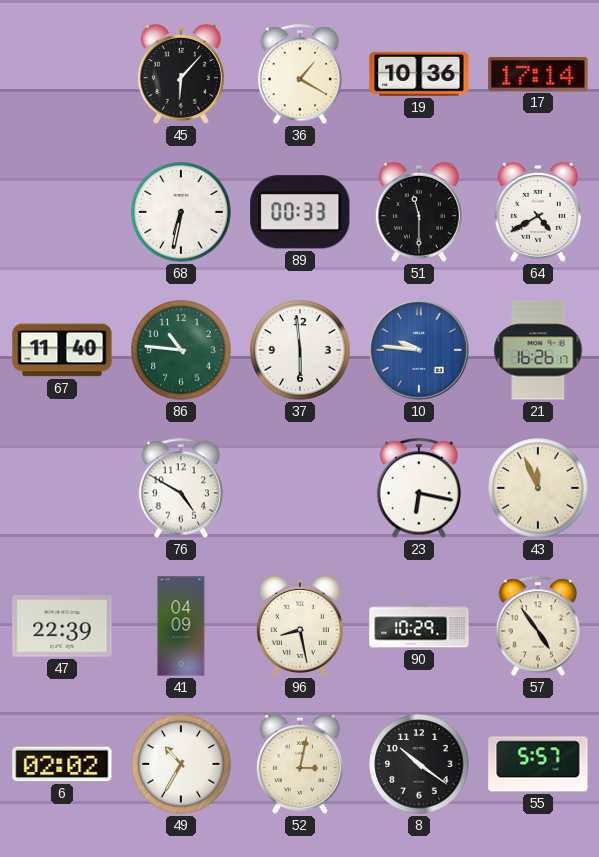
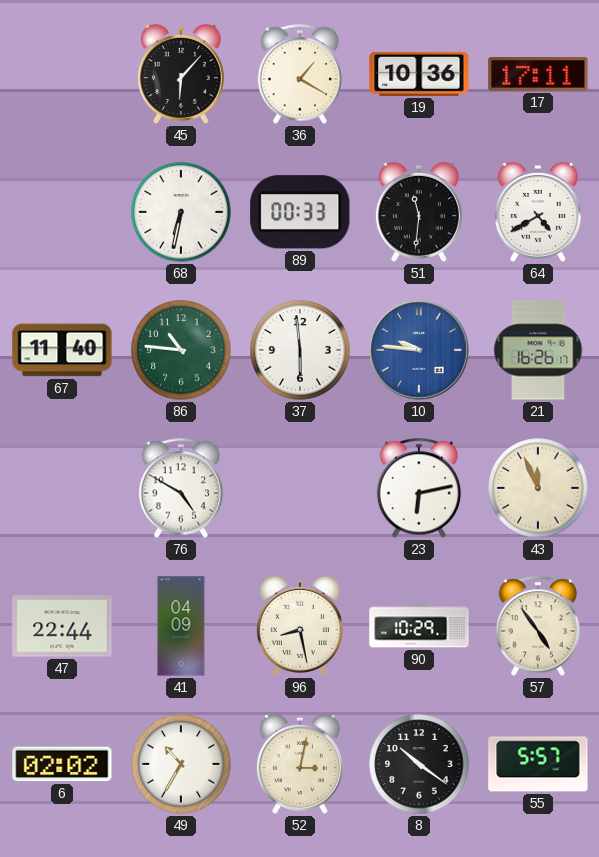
17: 17:14 -> 17:11 (538, 74)
51: 11:30 -> 11:31 (419, 212)
23: 6:17 -> 6:13 (419, 488)
47: 22:39 -> 22:44 (62, 626)
